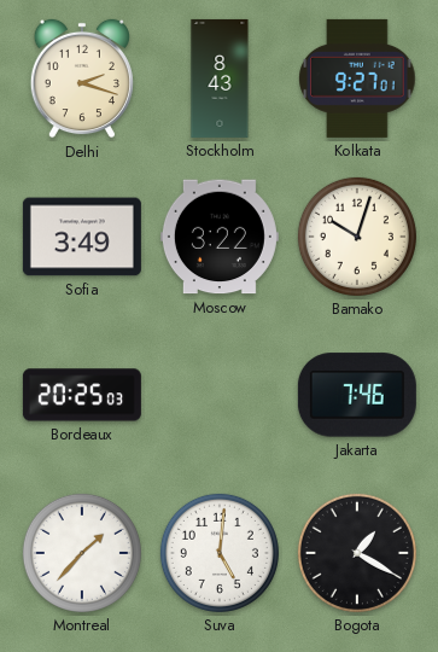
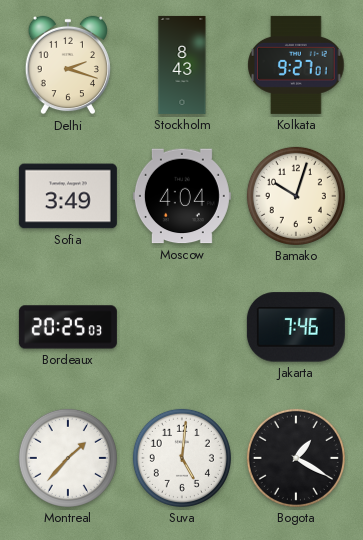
Moscow: 3:22 -> 4:04 (182, 196)
